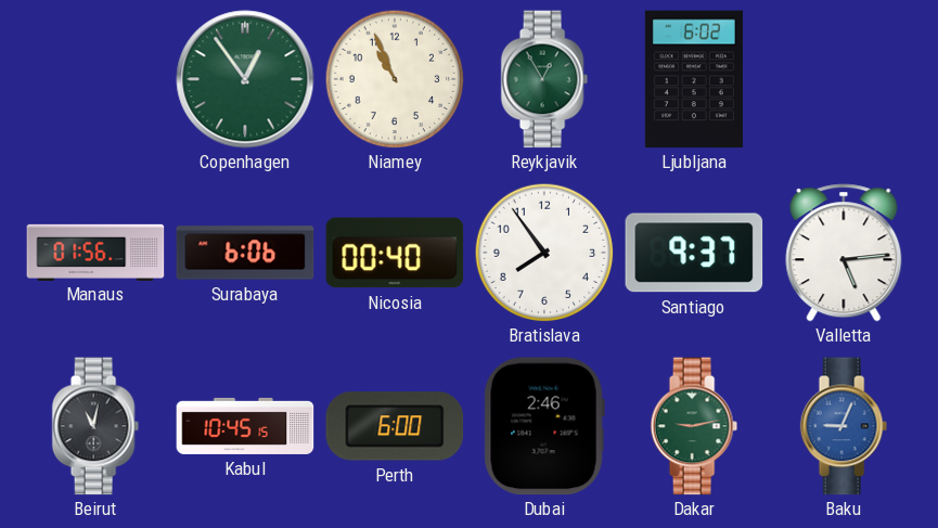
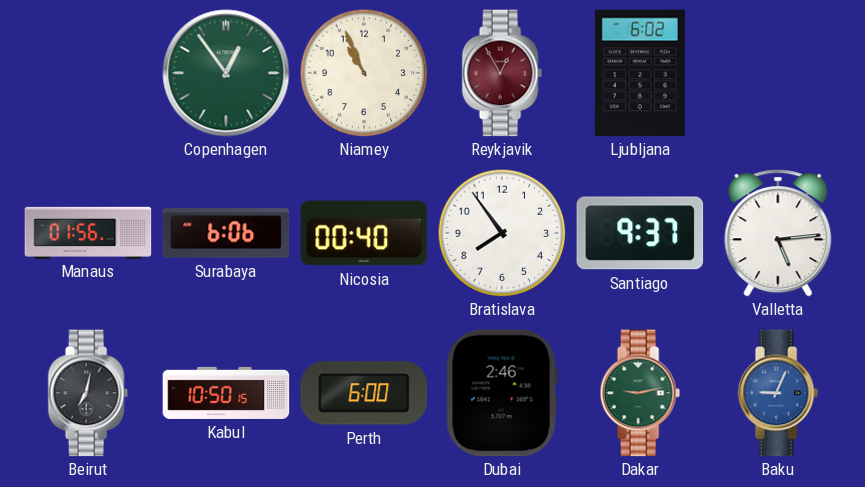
Reykjavik dial: green -> burgundy (502, 73)
Beirut: 11:02 -> 7:02 (88, 393)
Kabul: 10:45 -> 10:50 (226, 393)
